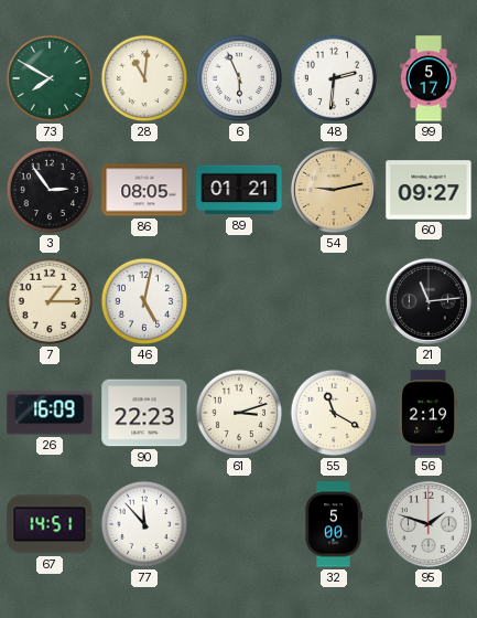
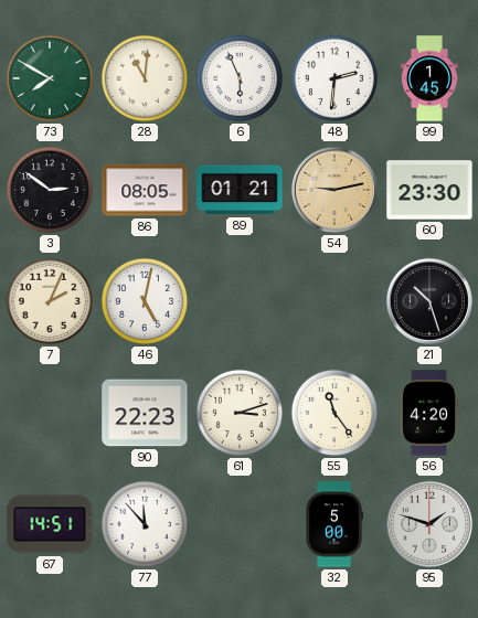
99: 5:17 -> 1:45 (429, 78)
3: 2:54 -> 2:51 (50, 190)
60: 09:27 -> 23:30 (429, 190)
7: 1:15 -> 2:04 (50, 301)
21: 11:14 -> 10:27 (429, 301)
26: 16:09 -> none (50, 413)
55: 11:20 -> 11:24 (334, 413)
56: 2:19 -> 4:20 (429, 413)
